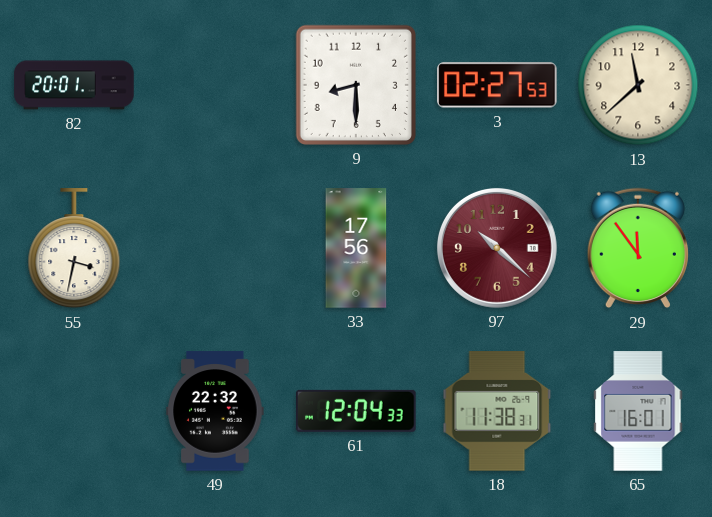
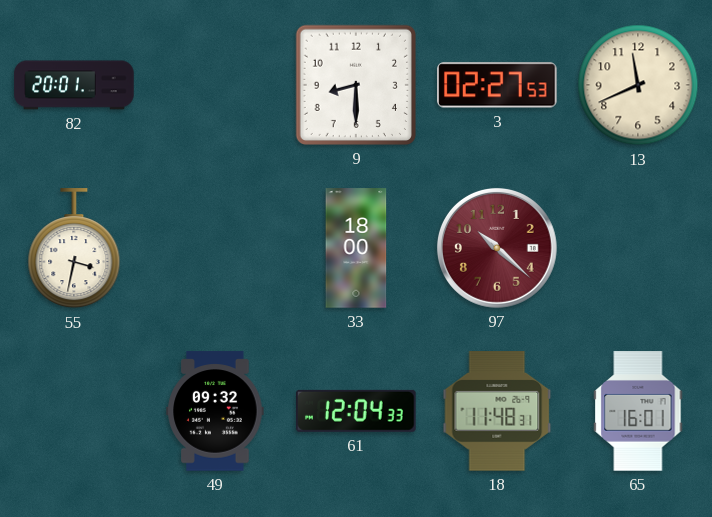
13: 11:38 -> 11:41 (638, 85)
33: 17:56 -> 18:00 (356, 248)
29: 11:54 -> none (638, 248)
49: 22:32 -> 09:32 (215, 411)
18: 11:38 -> 11:48 (497, 411)
